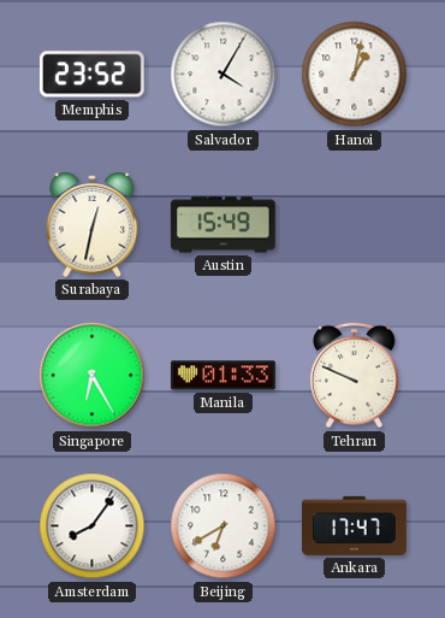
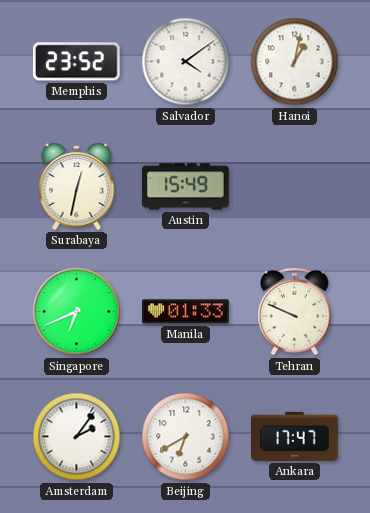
Salvador: 4:05 -> 4:09 (186, 62)
Singapore: 6:25 -> 6:41 (77, 312)
Amsterdam: 8:06 -> 2:06 (77, 437)
